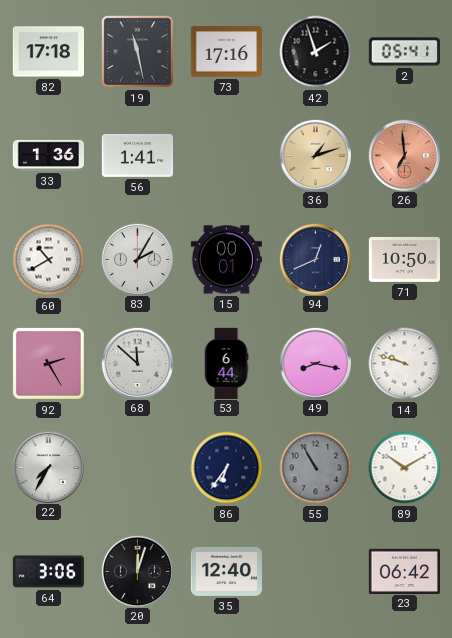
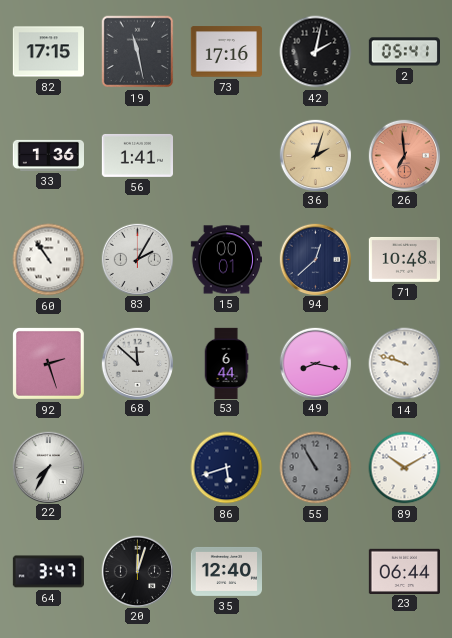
82: 17:18 -> 17:15 (48, 52)
42: 1:57 -> 2:02 (316, 52)
36: 1:12 -> 2:03 (315, 155)
60: 10:40 -> 10:54 (49, 260)
94: 12:41 -> 12:38 (315, 259)
71: 10:50 -> 10:48 (404, 259)
92: 2:25 -> 2:27 (48, 363)
86: 6:36 -> 5:42 (227, 468)
64: 3:06 -> 3:47 (48, 572)
23: 06:42 -> 06:44 (404, 571)
